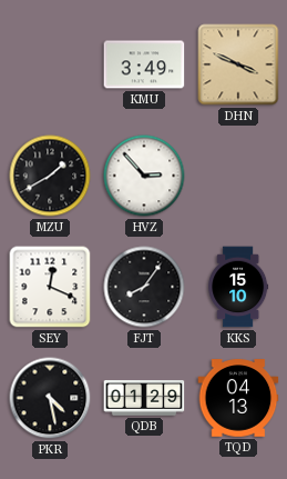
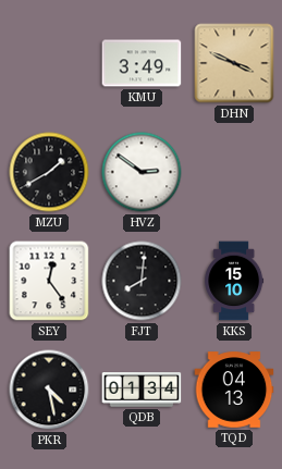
HVZ: 2:53 -> 2:51 (142, 172)
SEY: 12:19 -> 12:24 (49, 281)
FJT: 8:06 -> 8:01 (142, 281)
QDB: 01:29 -> 01:34 (142, 390)
